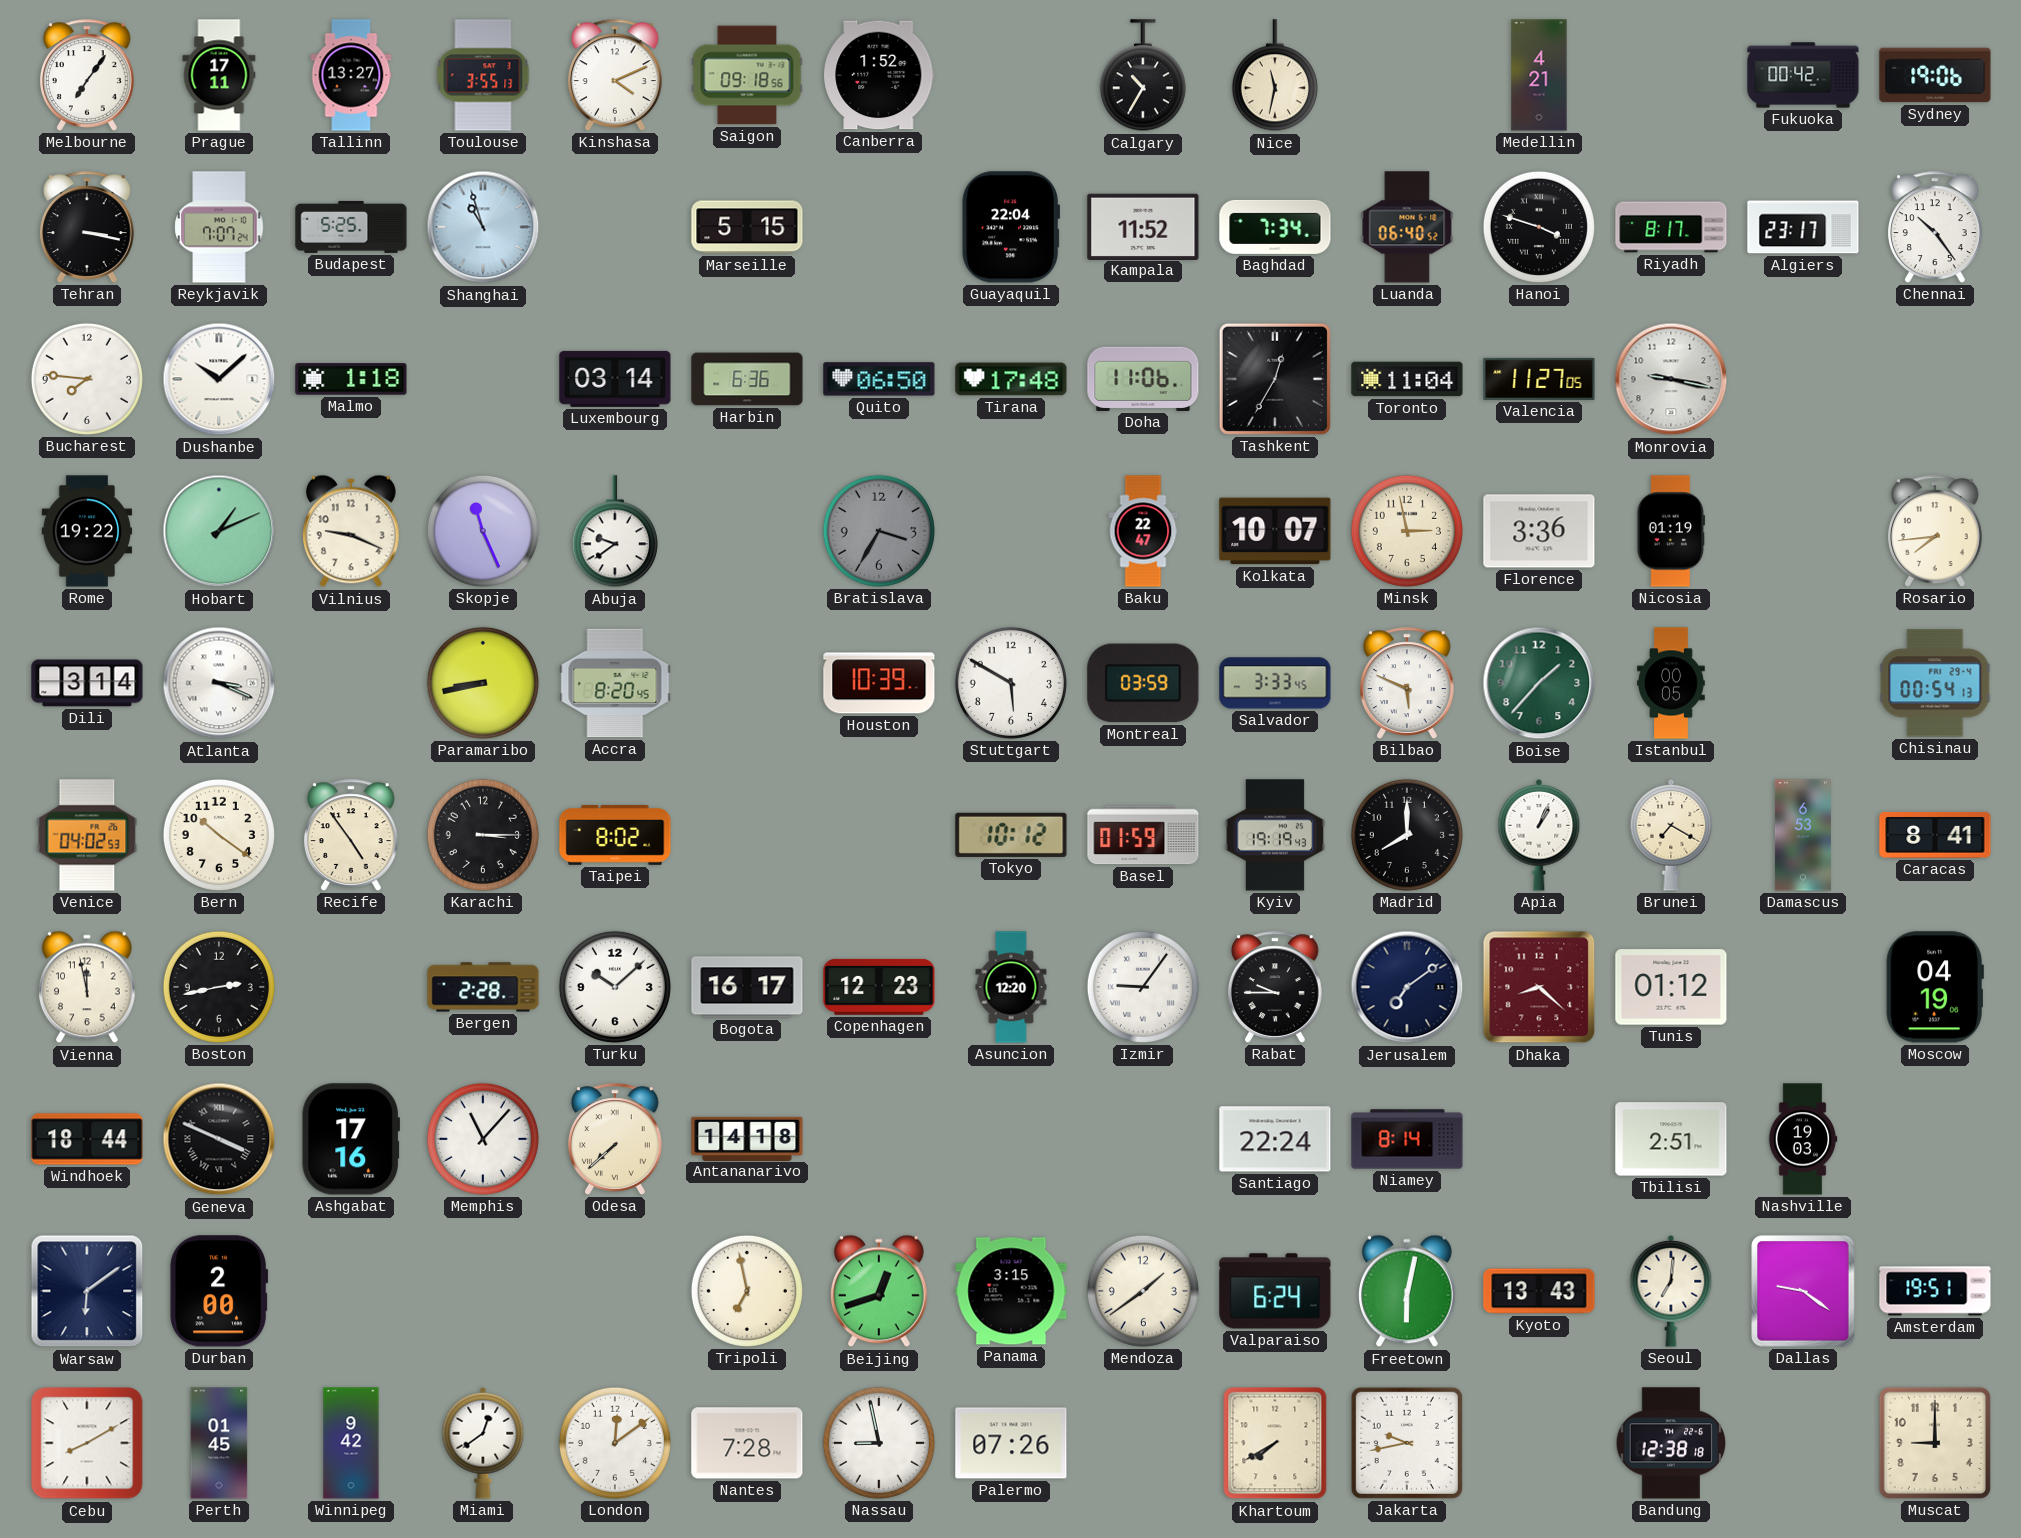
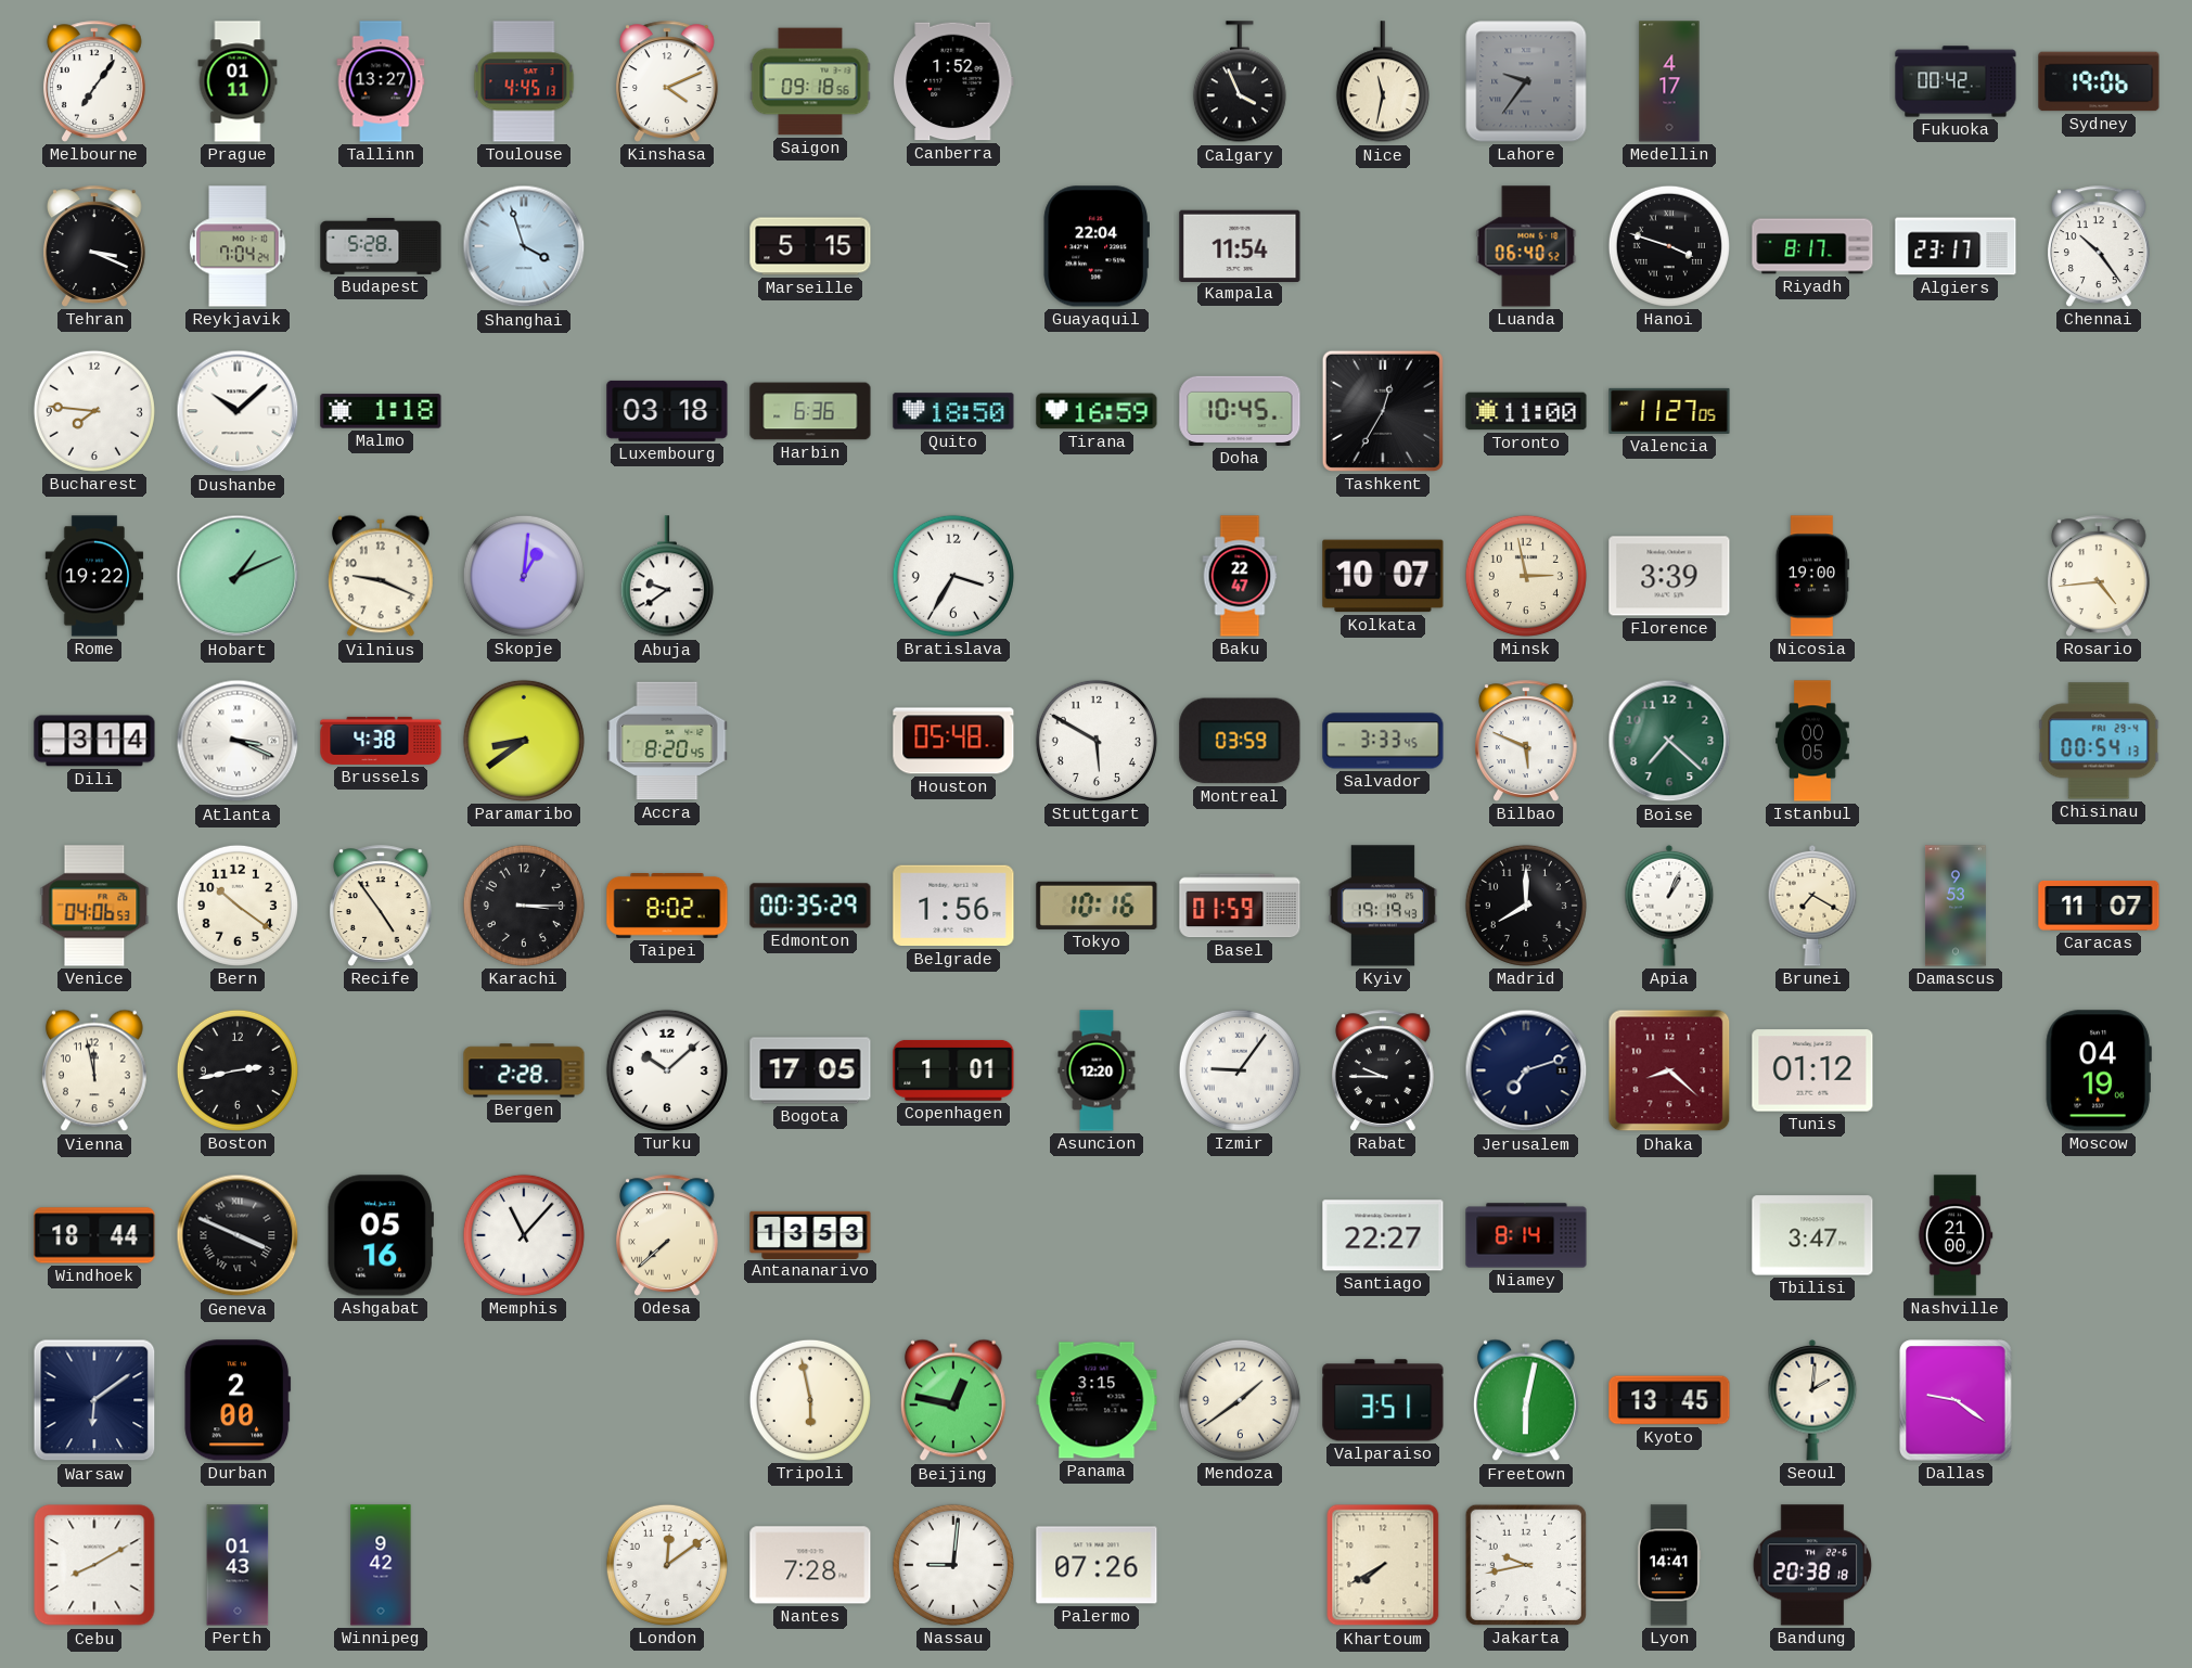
Prague: 17:11 -> 01:11 (238, 81)
Toulouse: 3:55 -> 4:45 (524, 81)
Calgary: 10:35 -> 3:56 (1240, 82)
Lahore: none -> 9:36 (1526, 81)
Medellin: 4:21 -> 4:17 (1669, 81)
Tehran: 3:17 -> 3:19 (95, 246)
Reykjavik: 7:07 -> 7:04 (238, 246)
Budapest: 5:25 -> 5:28 (381, 246)
Shanghai: 10:57 -> 3:57 (524, 246)
Kampala: 11:52 -> 11:54 (1240, 245)
Baghdad: 7:34 -> none (1275, 227)
Luxembourg: 03:14 -> 03:18 (667, 411)
Quito: 06:50 -> 18:50 (953, 411)
Tirana: 17:48 -> 16:59 (1097, 411)
Doha: 11:06 -> 10:45 (1240, 411)
Toronto: 11:04 -> 11:00 (1526, 411)
Monrovia: 9:17 -> none (1671, 379)
Skopje: 11:26 -> 1:01 (524, 576)
Bratislava dial: grey -> white (953, 576)
Florence: 3:36 -> 3:39 (1669, 576)
Nicosia: 01:19 -> 19:00 (1811, 576)
Rosario: 7:44 -> 4:44 (2100, 576)
Brussels: none -> 4:38 (381, 741)
Paramaribo: 8:43 -> 8:39 (524, 741)
Houston: 10:39 -> 05:48 (953, 741)
Boise: 1:37 -> 7:22 (1669, 741)
Venice: 04:02 -> 04:06 (94, 906)
Edmonton: none -> 00:35 (810, 906)
Belgrade: none -> 1:56 (953, 906)
Tokyo: 10:12 -> 10:16 (1097, 906)
Damascus: 6:53 -> 9:53 (1956, 906)
Caracas: 8:41 -> 11:07 (2099, 906)
Bogota: 16:17 -> 17:05 (810, 1070)
Copenhagen: 12:23 -> 1:01 (953, 1070)
Jerusalem: 7:09 -> 7:12 (1526, 1070)
Ashgabat: 17:16 -> 05:16 (381, 1235)
Antananarivo: 14:18 -> 13:53 (810, 1234)
Santiago: 22:24 -> 22:27 (1383, 1235)
Tbilisi: 2:51 -> 3:47 (1812, 1235)
Nashville: 19:03 -> 21:00 (1956, 1235)
Tripoli: 6:58 -> 5:58 (810, 1400)
Beijing: 12:42 -> 12:47 (954, 1400)
Valparaiso: 6:24 -> 3:51 (1383, 1400)
Kyoto: 13:43 -> 13:45 (1669, 1400)
Seoul: 7:01 -> 2:01 (1812, 1400)
Amsterdam: 19:51 -> none (1935, 1291)
Perth: 01:45 -> 01:43 (238, 1565)
Miami: 12:39 -> none (483, 1443)
Nassau: 8:58 -> 9:01 (953, 1565)
Lyon: none -> 14:41 (1669, 1565)
Bandung: 12:38 -> 20:38 (1812, 1565)
Muscat: 9:00 -> none (1935, 1443)
